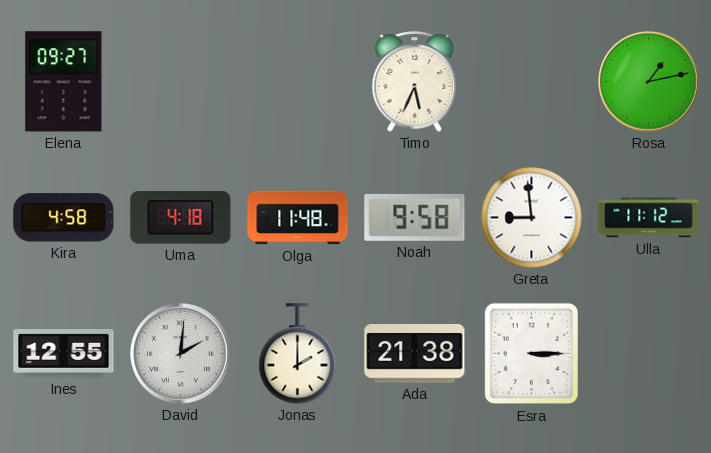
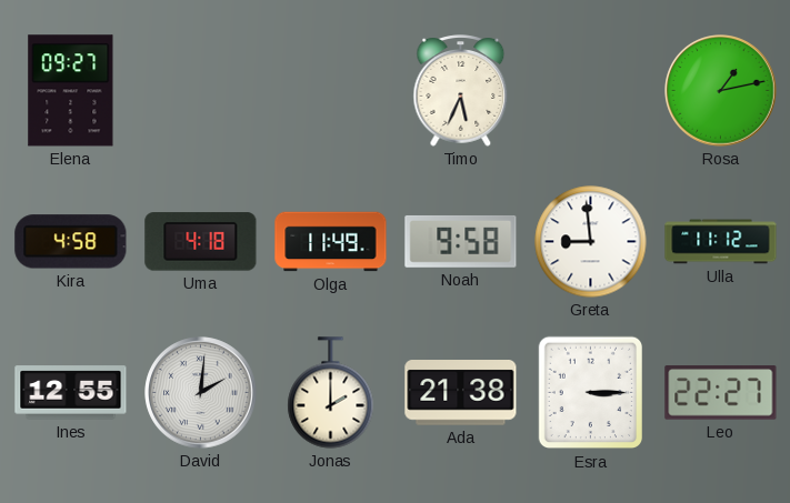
Olga: 11:48 -> 11:49 (331, 242)
Leo: none -> 22:27 (721, 393)
